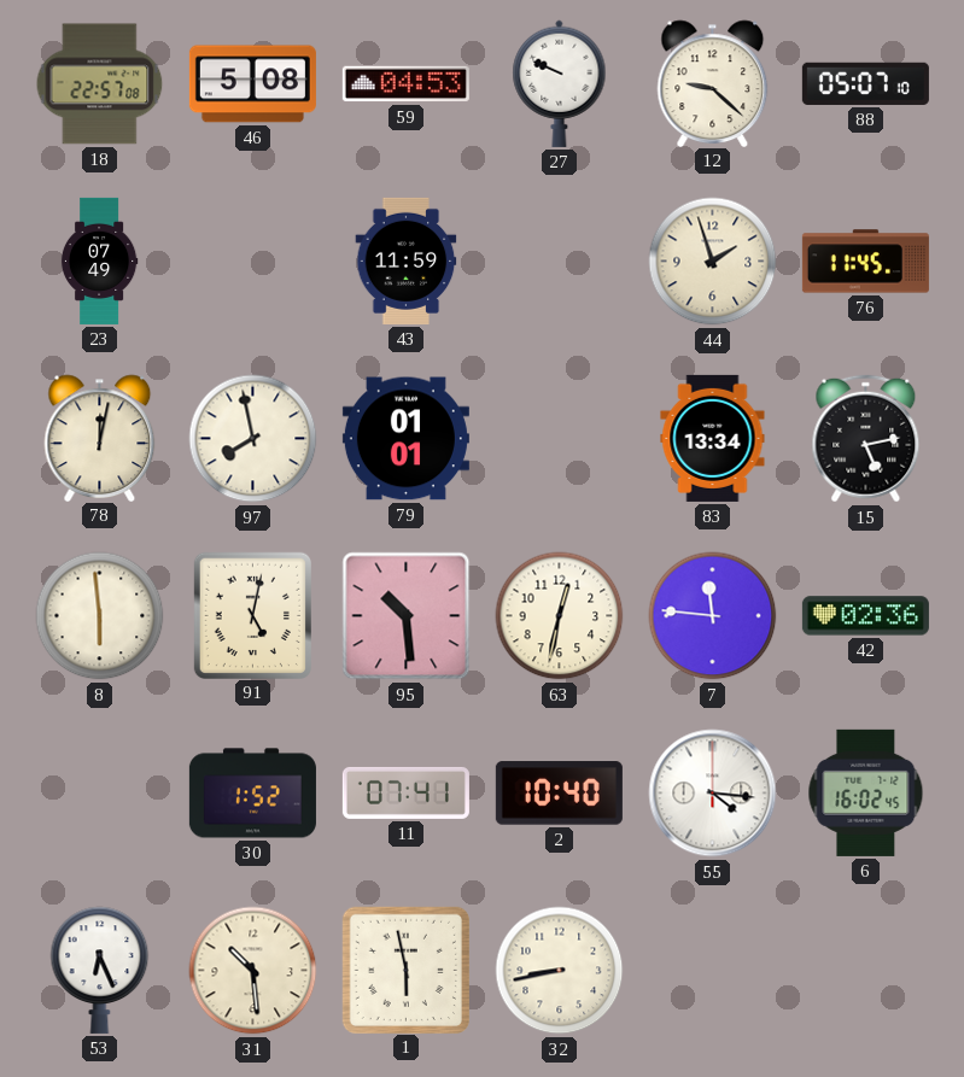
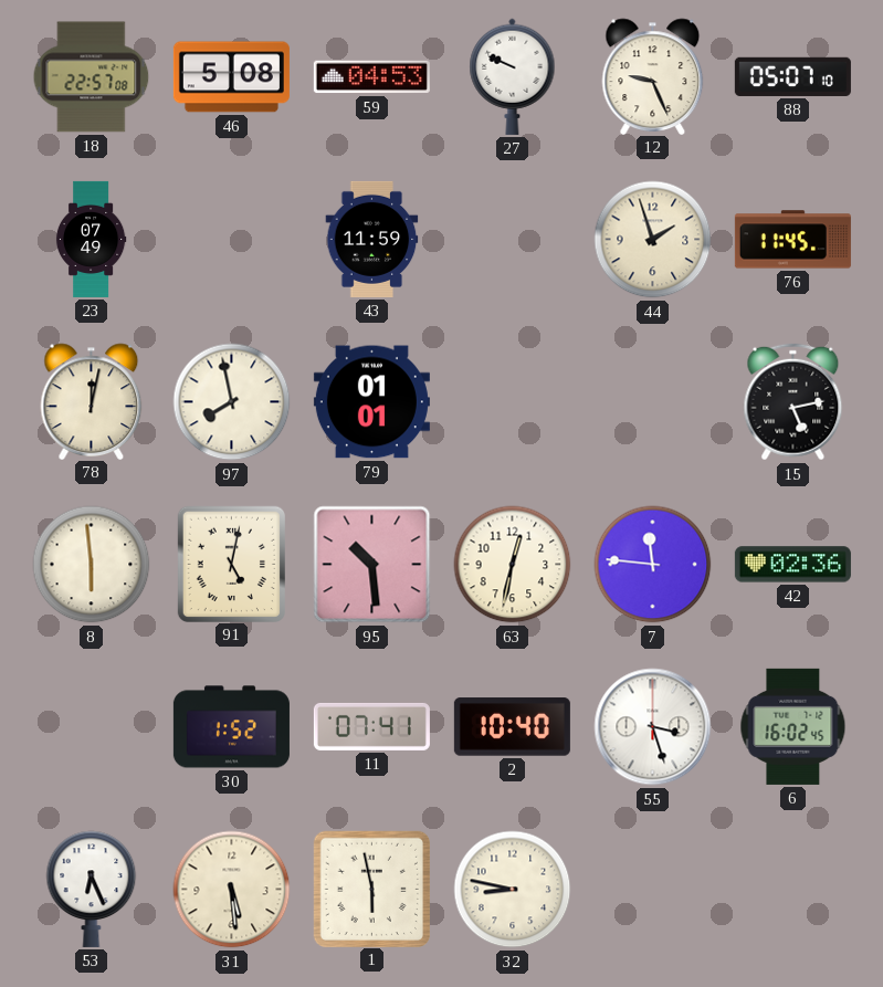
12: 9:22 -> 9:26 (653, 76)
83: 13:34 -> none (713, 438)
55: 4:16 -> 3:27 (653, 727)
31: 10:29 -> 5:29 (232, 890)
32: 8:43 -> 8:47 (513, 890)
